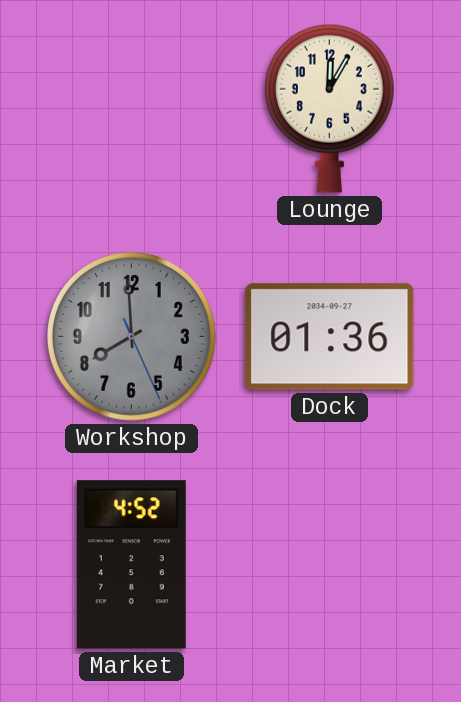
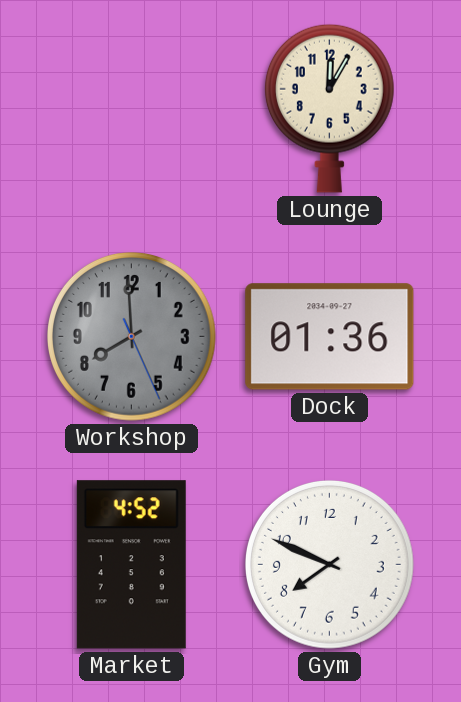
Gym: none -> 7:49 (330, 565)
